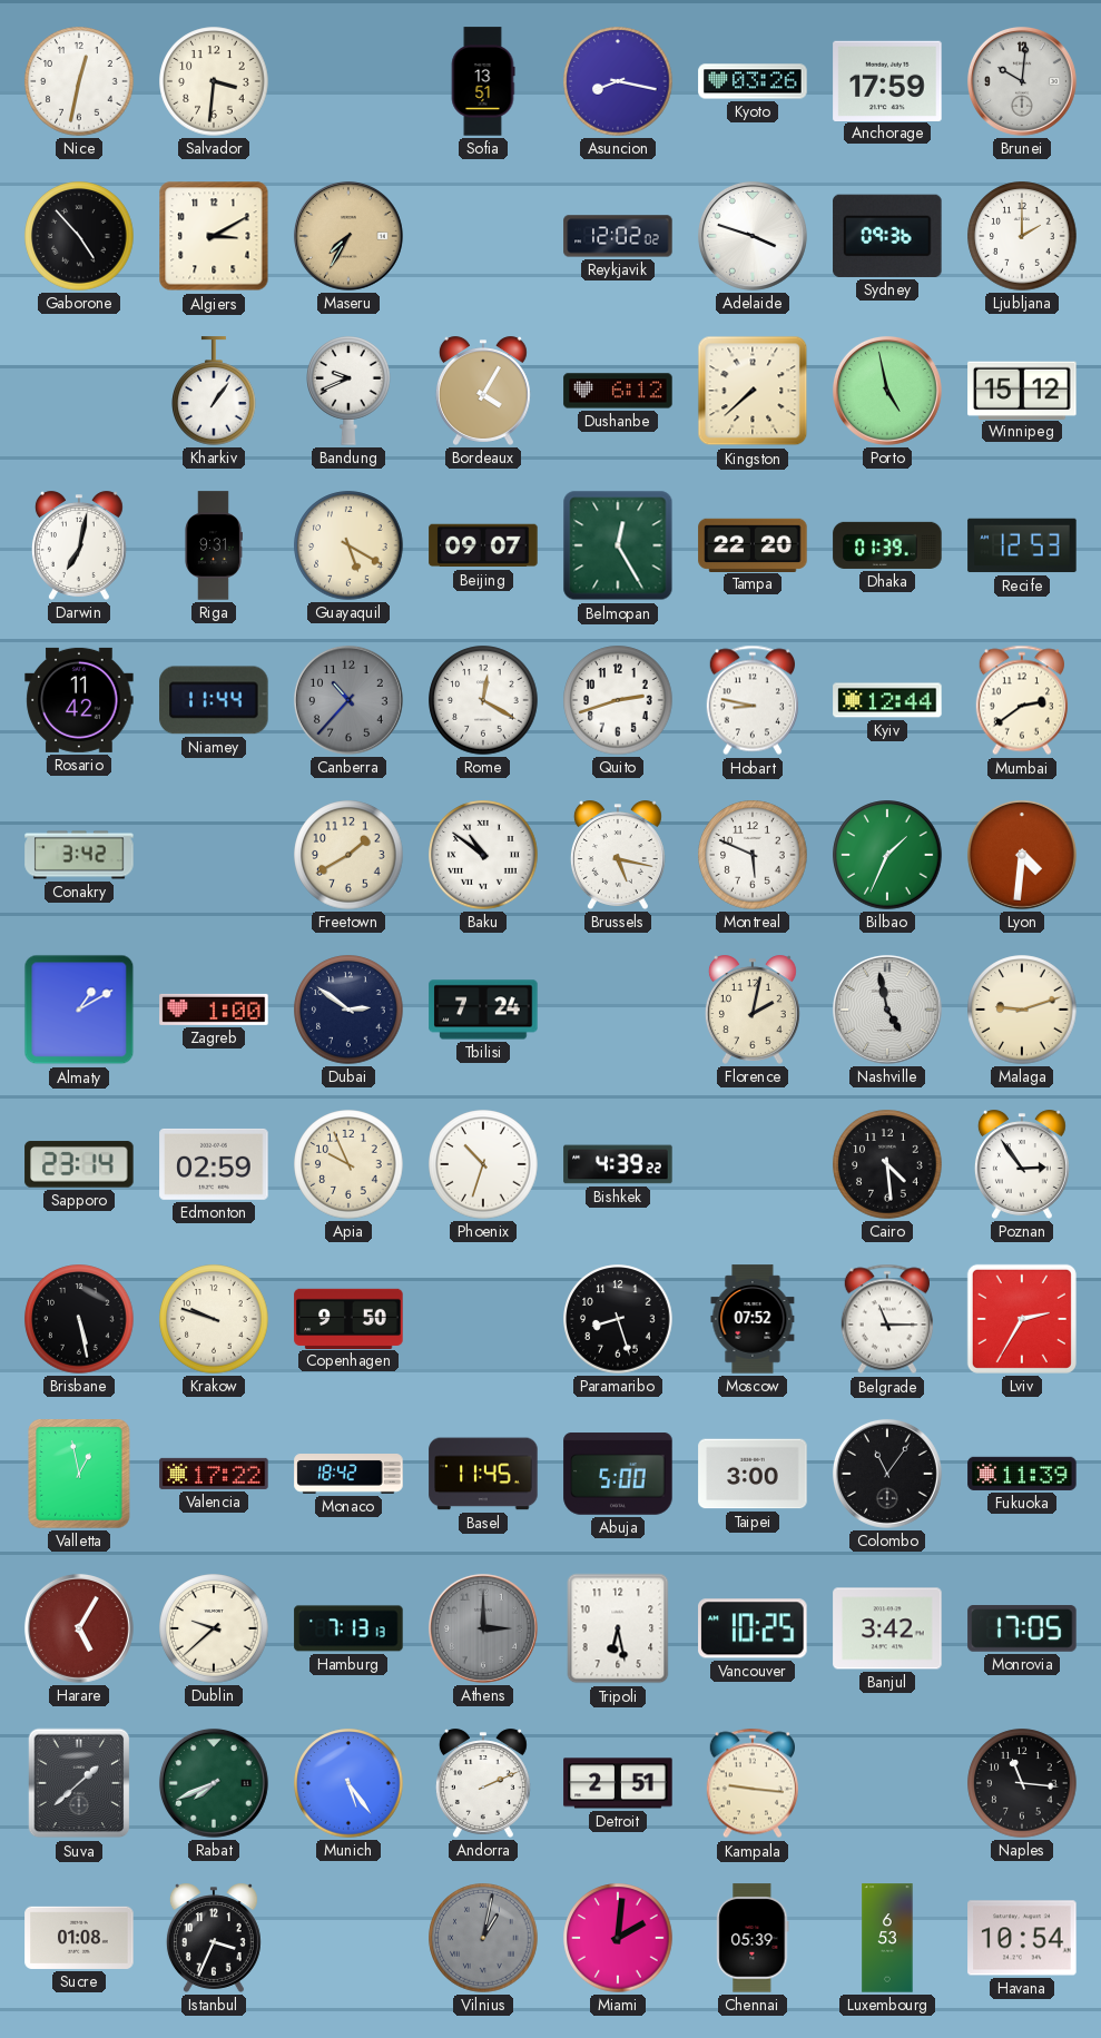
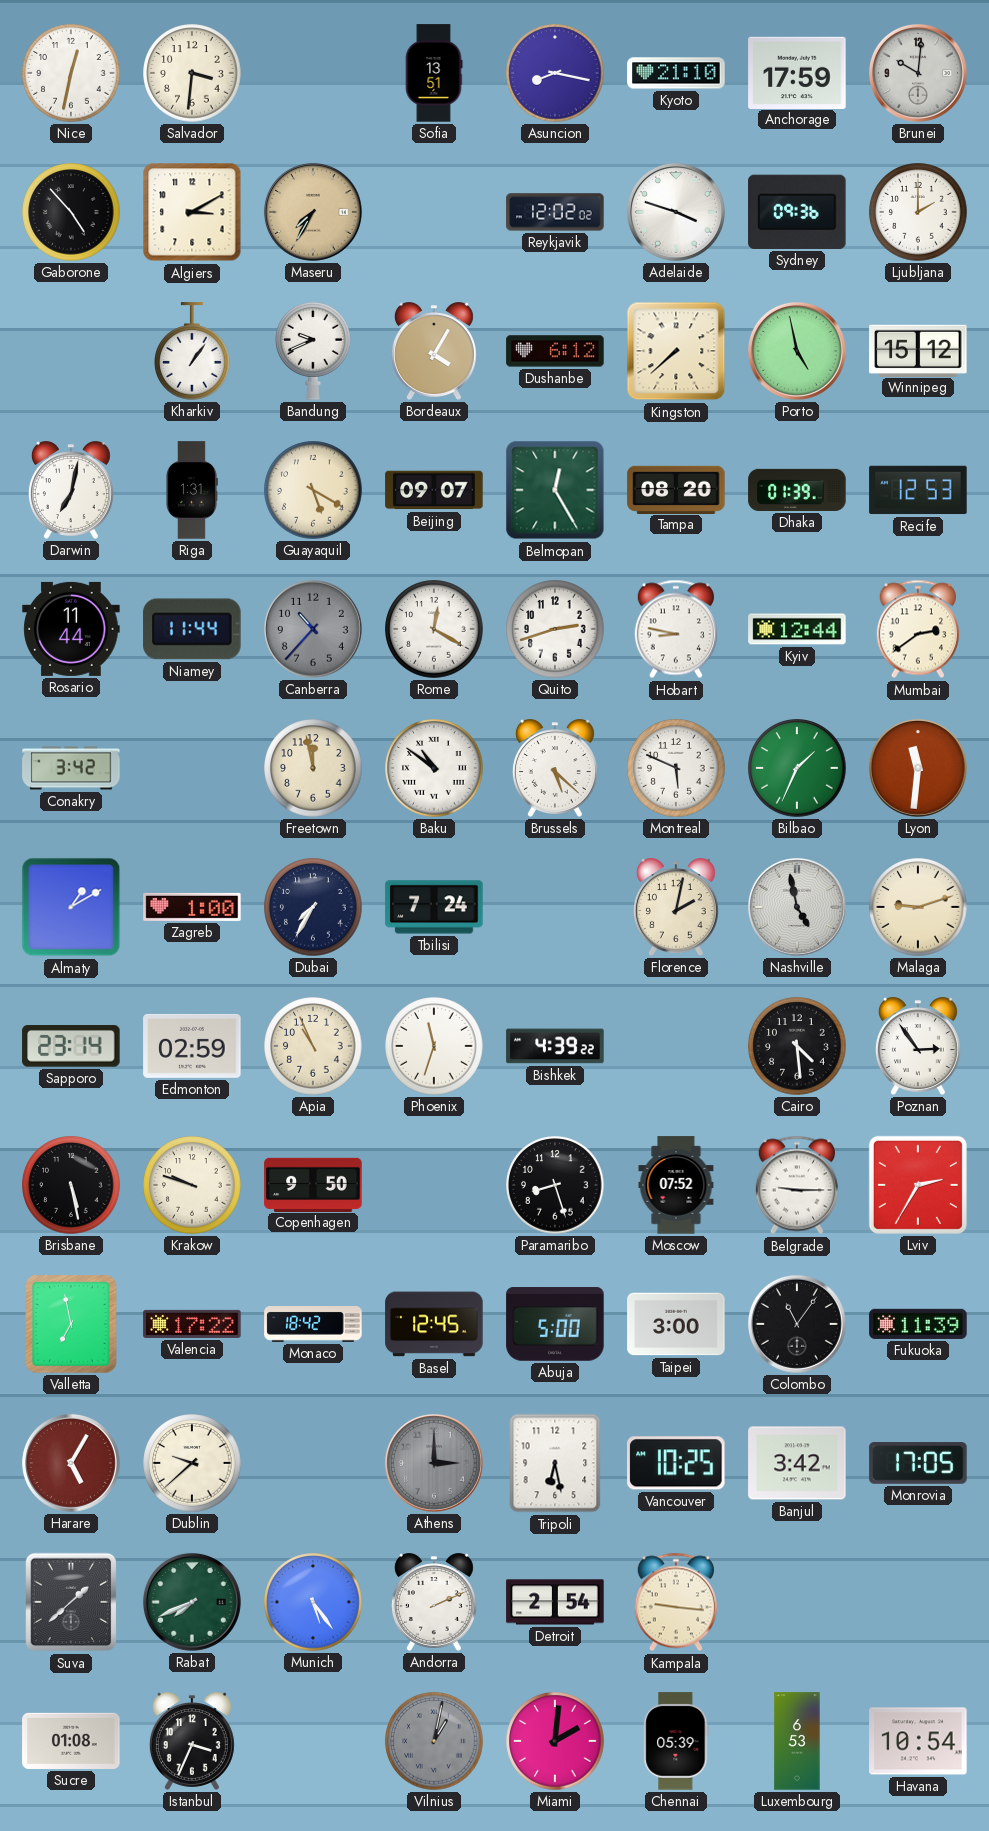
Kyoto: 03:26 -> 21:10 (676, 73)
Riga: 9:31 -> 1:31 (192, 490)
Tampa: 22:20 -> 08:20 (676, 489)
Rosario: 11:42 -> 11:44 (71, 629)
Freetown: 1:40 -> 11:58 (313, 768)
Brussels: 5:17 -> 5:22 (555, 768)
Lyon: 4:31 -> 11:31 (918, 768)
Dubai: 2:51 -> 7:35 (313, 907)
Apia: 9:56 -> 10:56 (313, 1046)
Phoenix: 10:33 -> 11:33 (434, 1046)
Belgrade: 11:15 -> 9:15 (797, 1185)
Valletta: 12:58 -> 6:58 (71, 1324)
Basel: 11:45 -> 12:45 (434, 1324)
Hamburg: 7:13 -> none (348, 1628)
Detroit: 2:51 -> 2:54 (555, 1602)
Naples: 11:16 -> none (1022, 1783)
